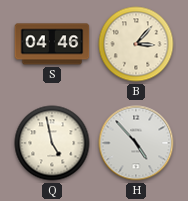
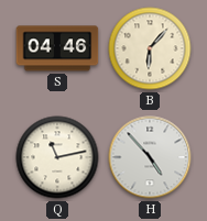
B: 3:07 -> 6:07 (150, 48)
Q: 4:58 -> 11:13 (57, 157)
